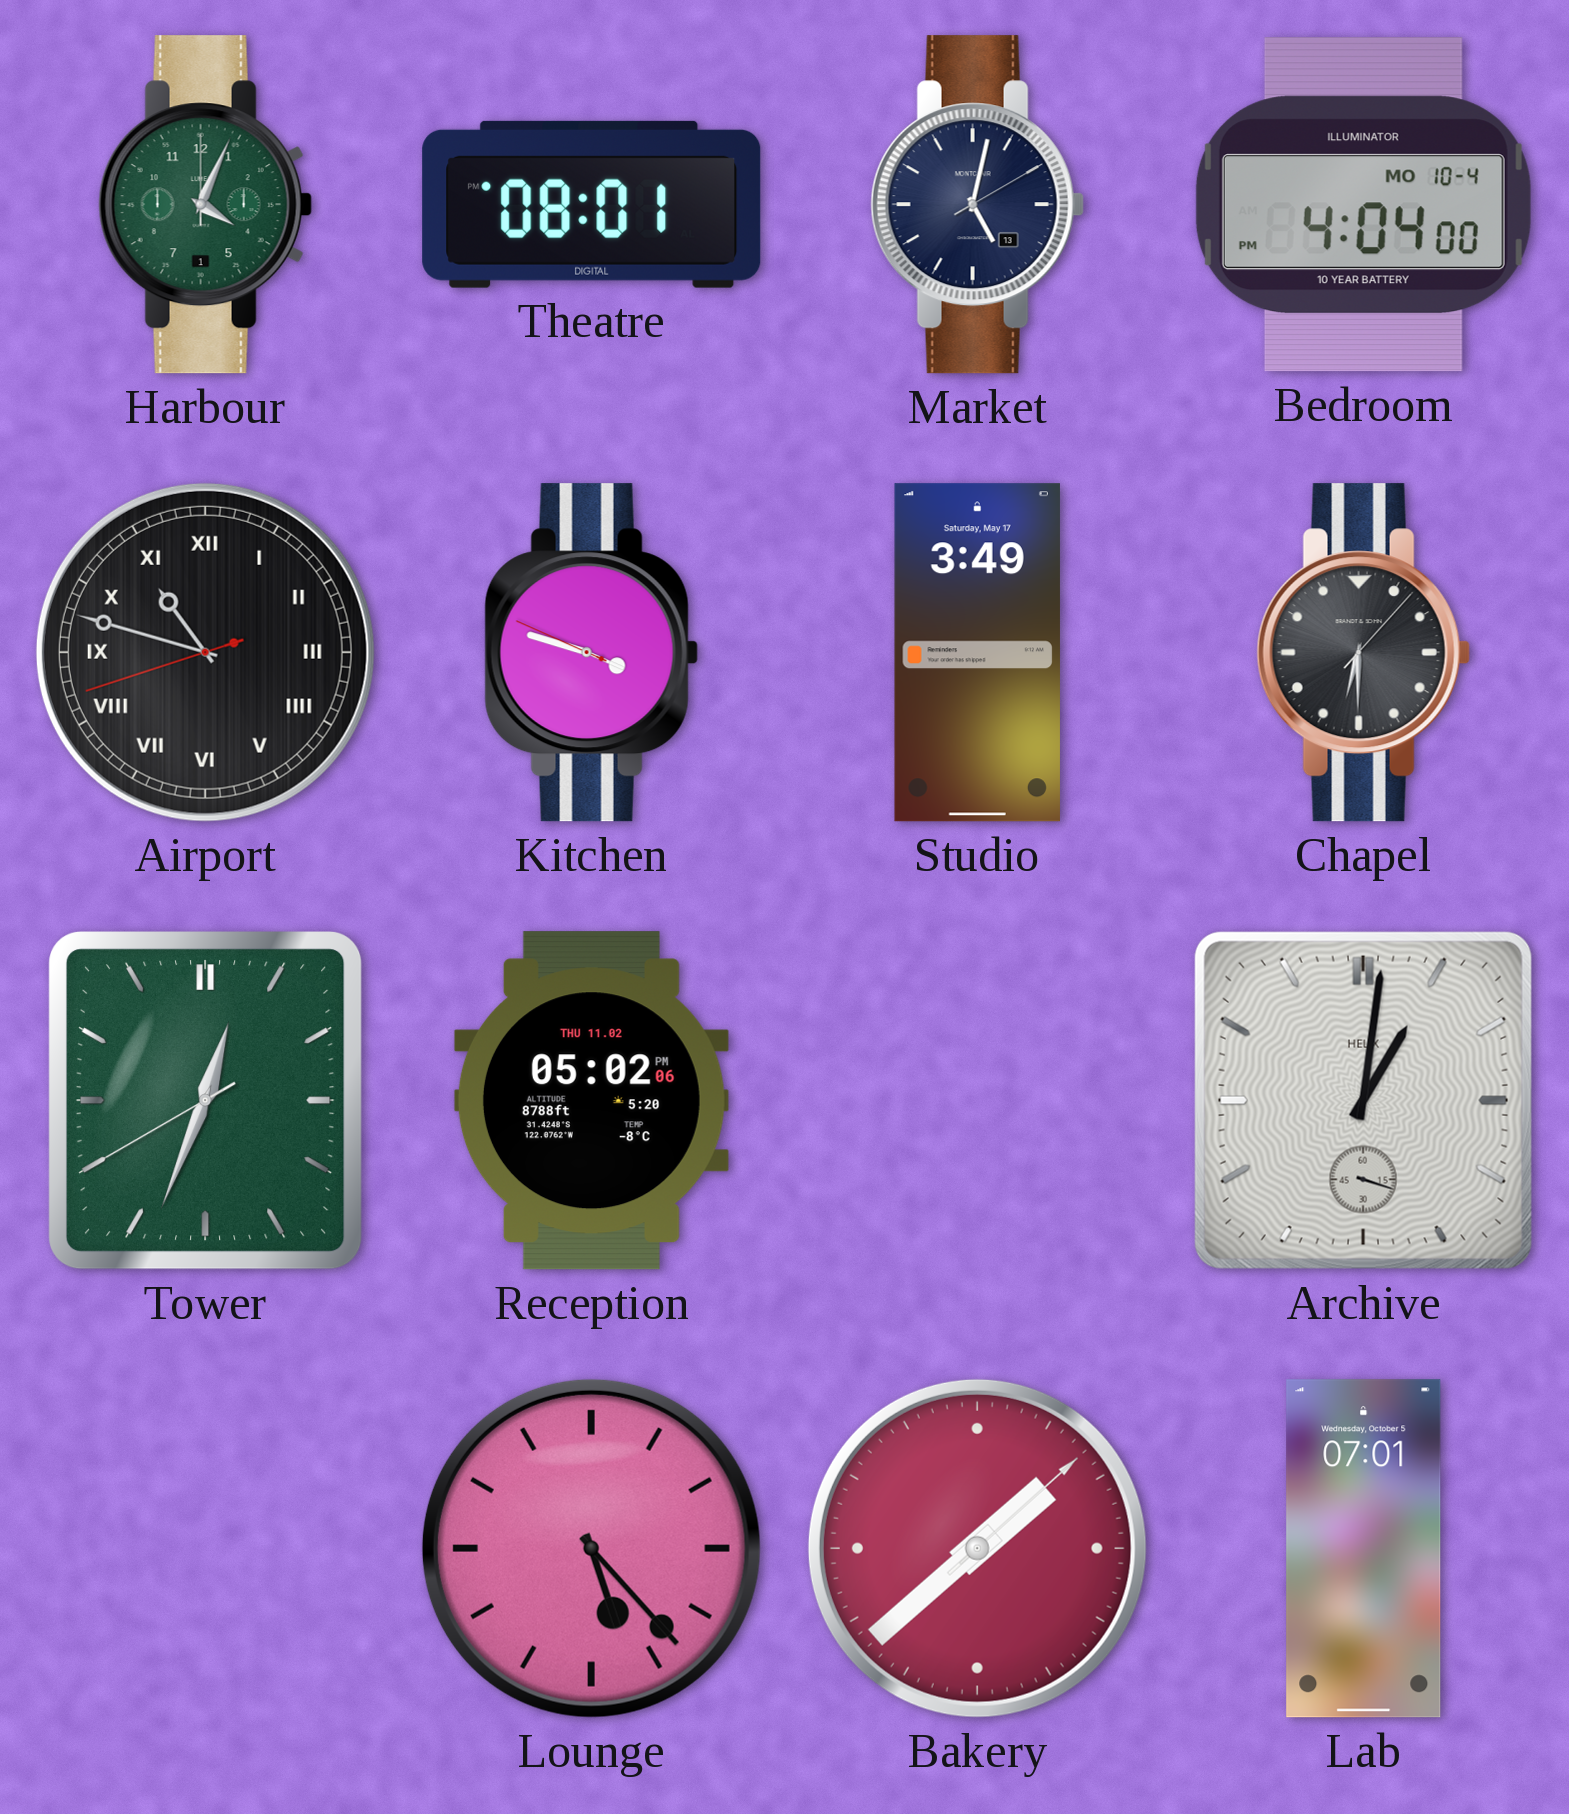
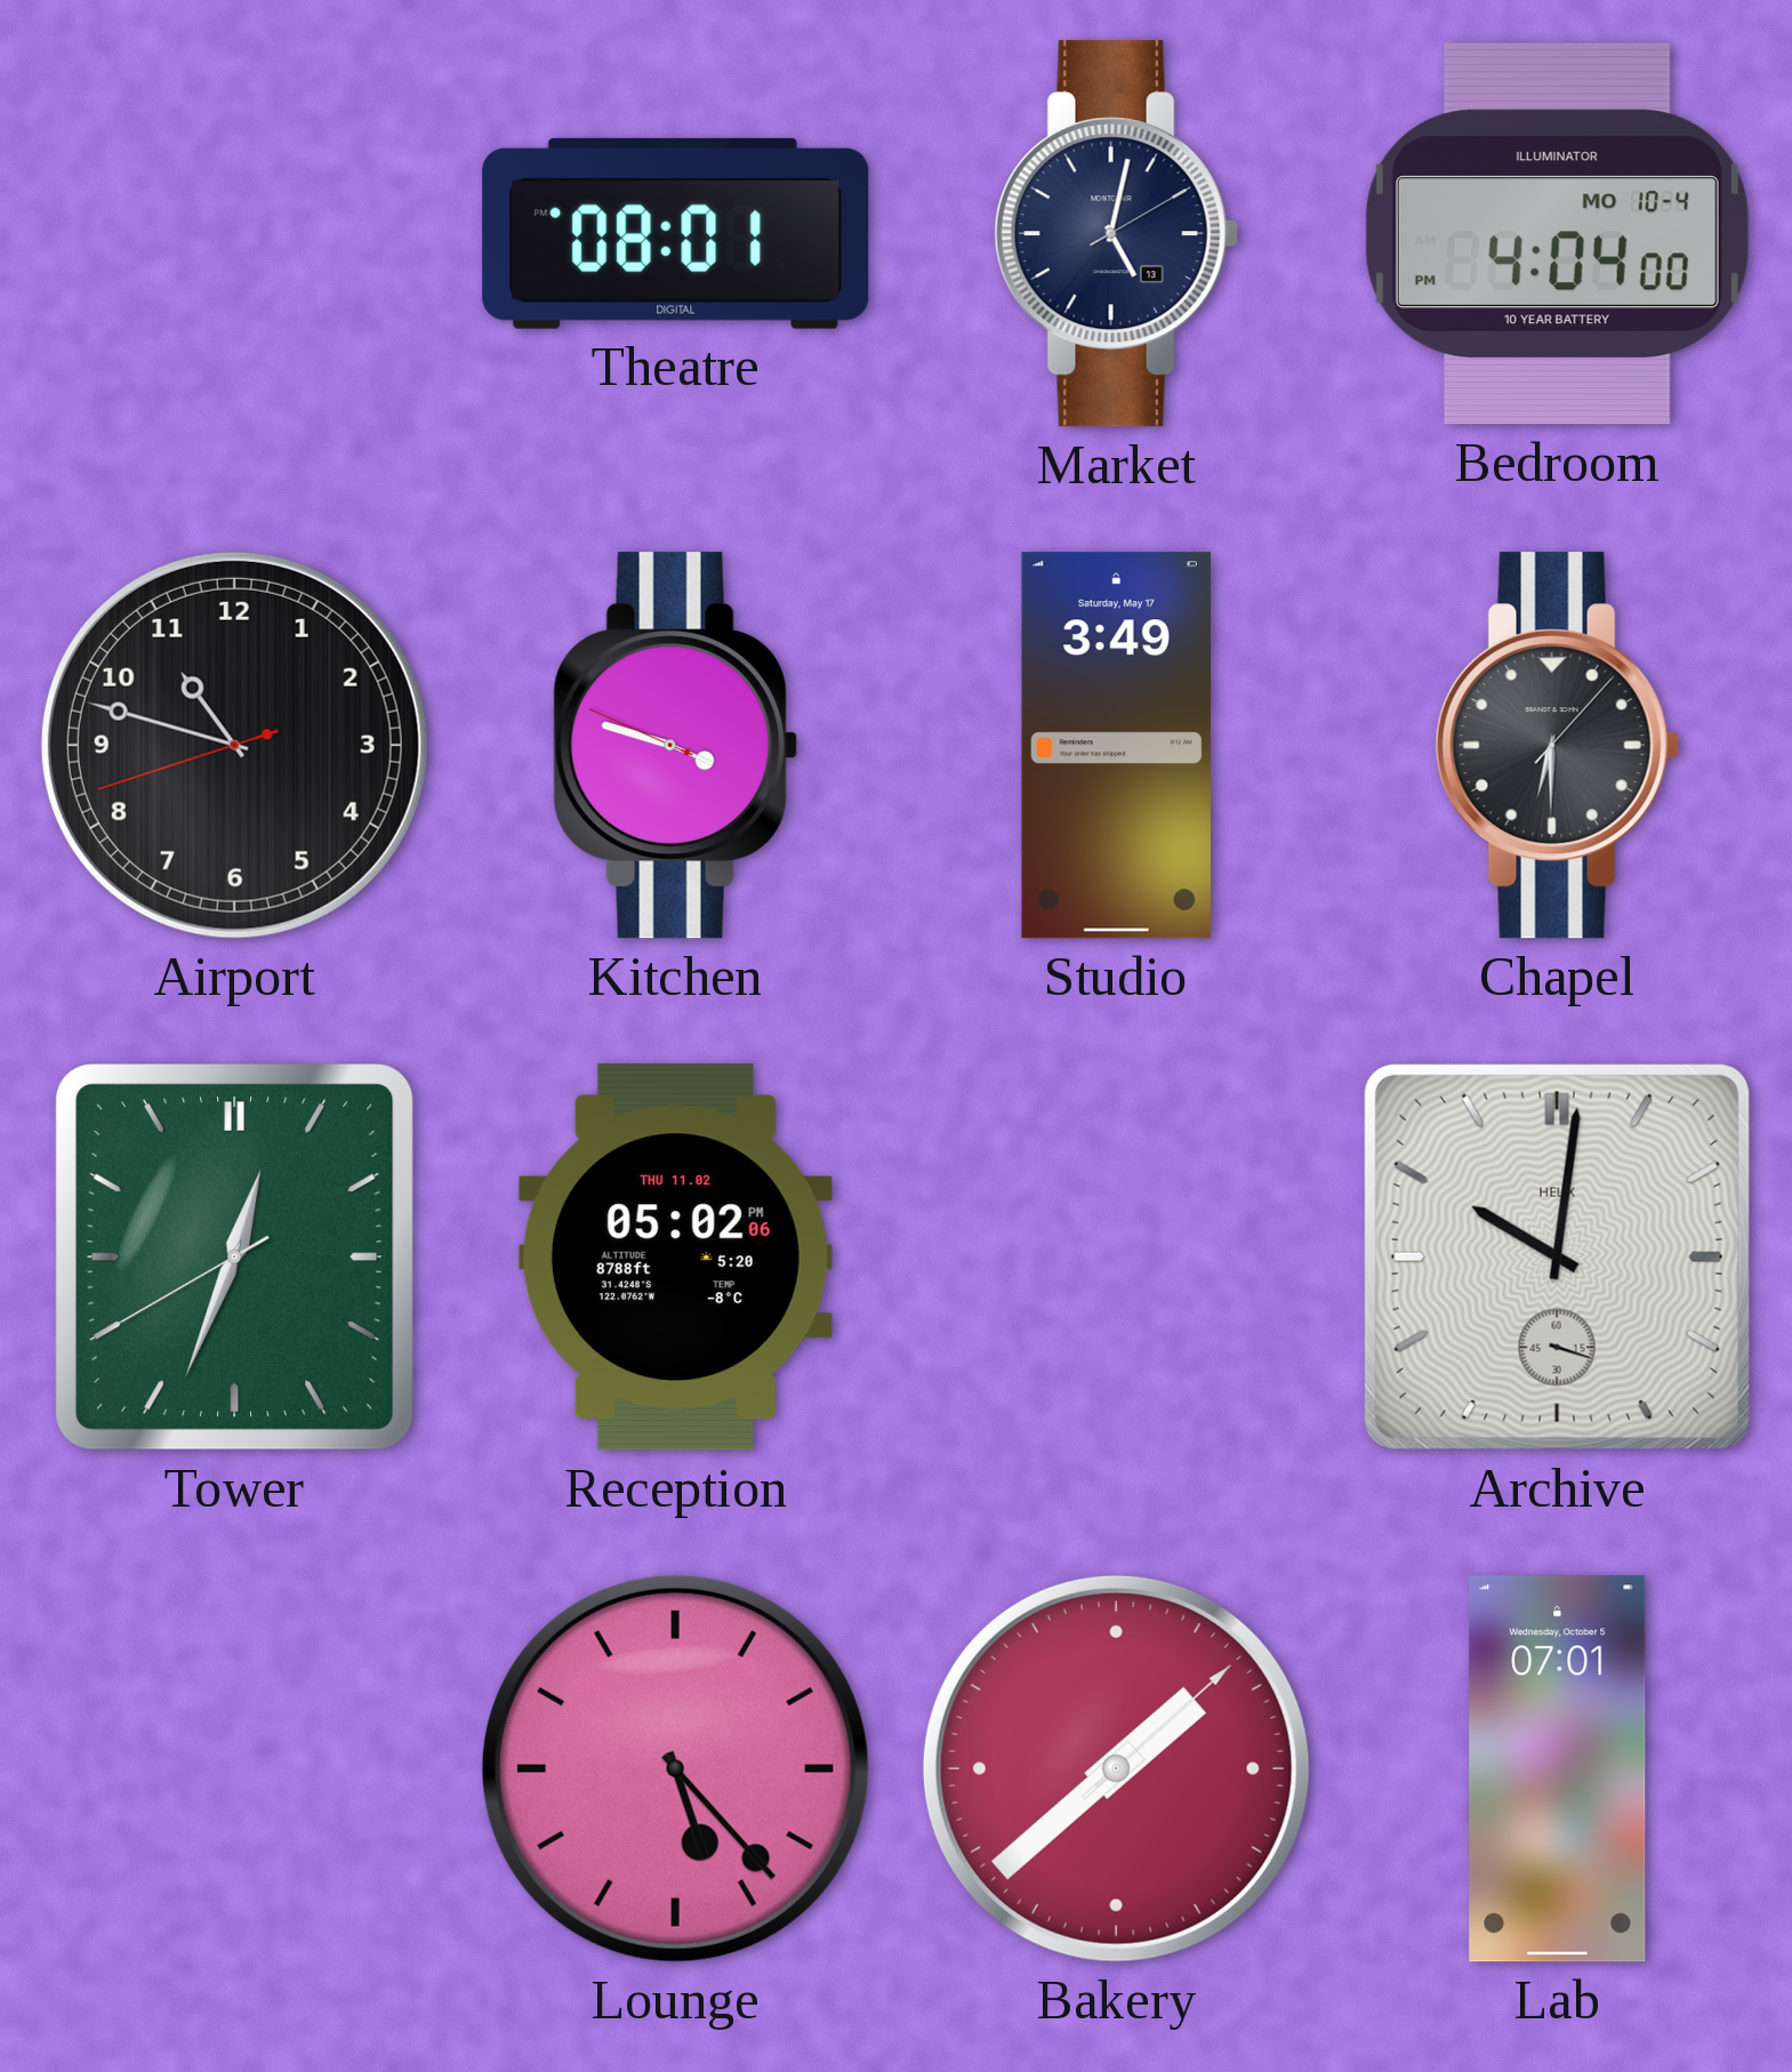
Harbour: 4:04 -> none (205, 205)
Airport numerals: Roman -> Arabic (234, 745)
Archive: 1:01 -> 10:01 (1557, 1256)
